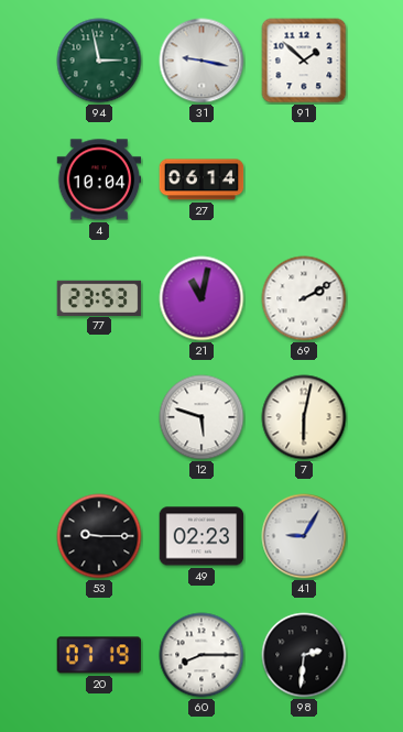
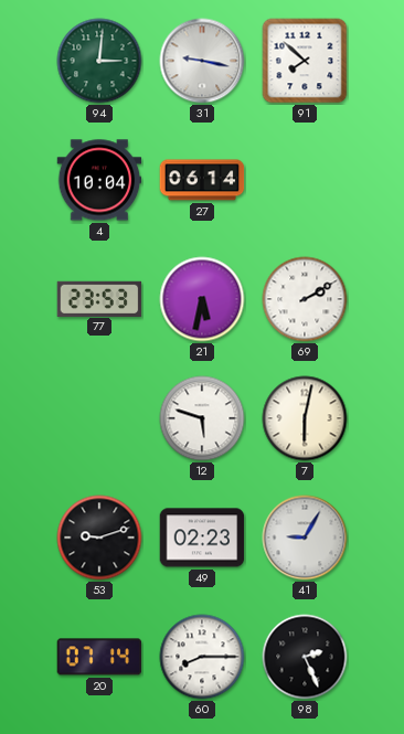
94: 2:58 -> 3:01 (99, 61)
91: 1:52 -> 7:52 (305, 61)
21: 11:02 -> 5:32 (202, 299)
53: 9:15 -> 9:12 (99, 538)
20: 07:19 -> 07:14 (99, 657)
98: 2:31 -> 2:26 (305, 657)
